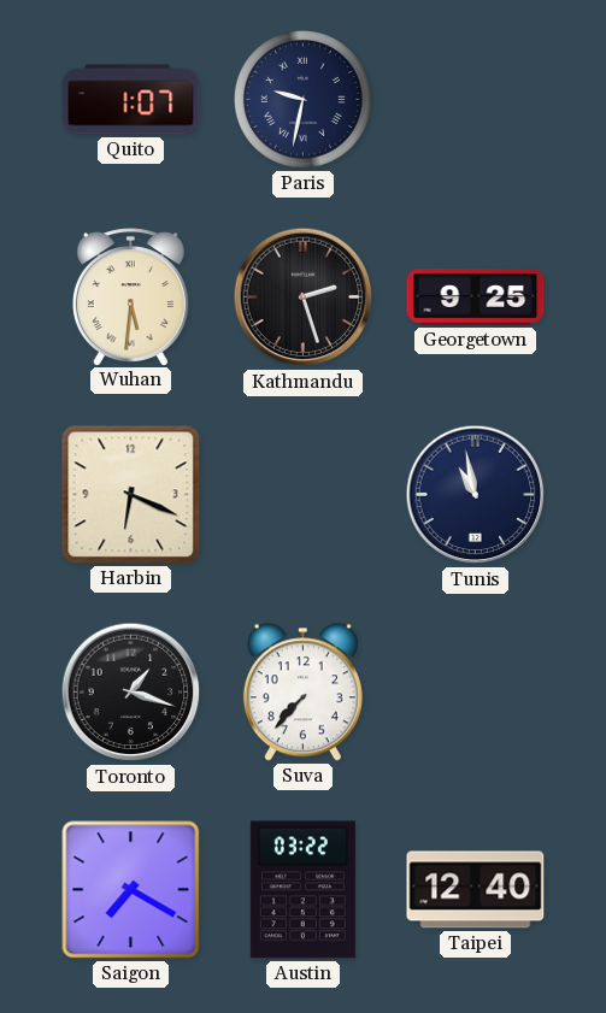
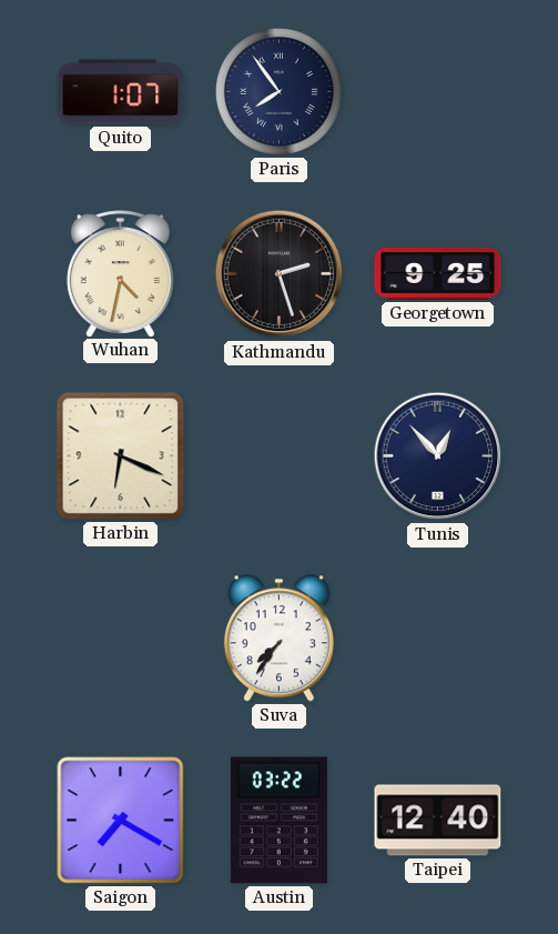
Paris: 9:32 -> 7:54 (278, 91)
Wuhan: 5:31 -> 4:32 (120, 273)
Tunis: 10:58 -> 12:53 (438, 456)
Toronto: 1:18 -> none (131, 693)
Suva: 7:37 -> 7:36 (278, 639)
